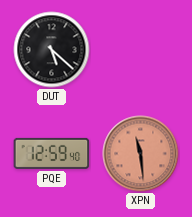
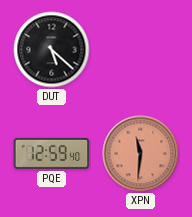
XPN: 11:29 -> 11:31 (141, 154)
